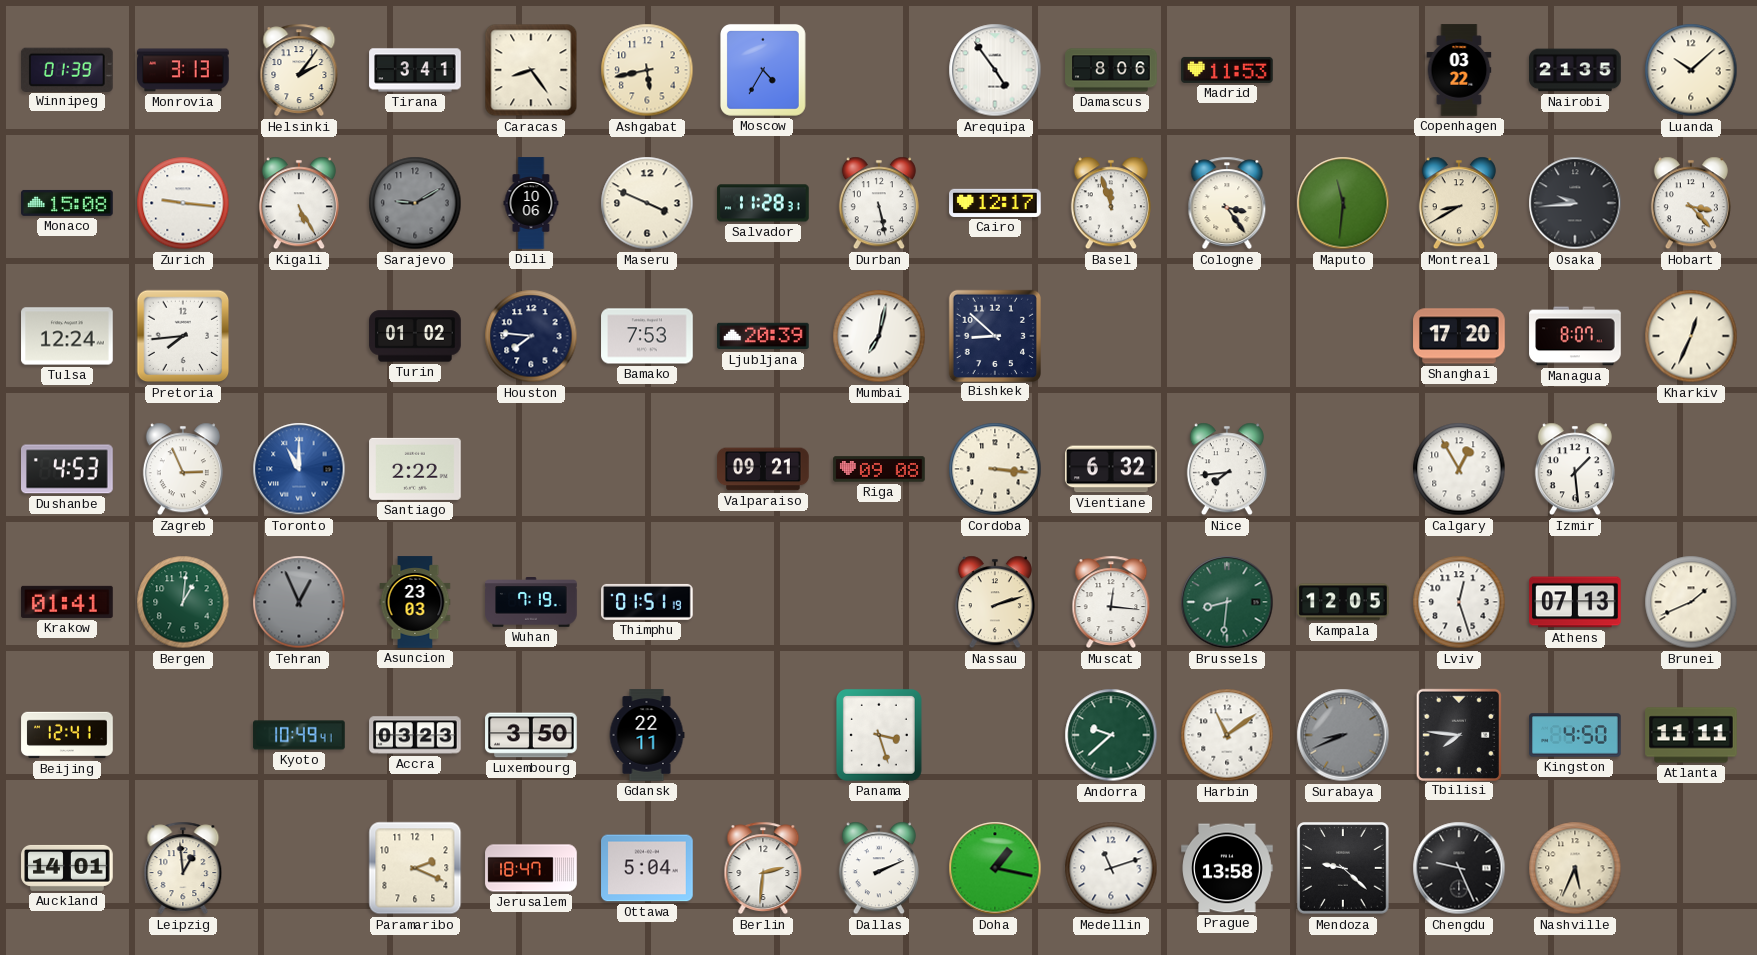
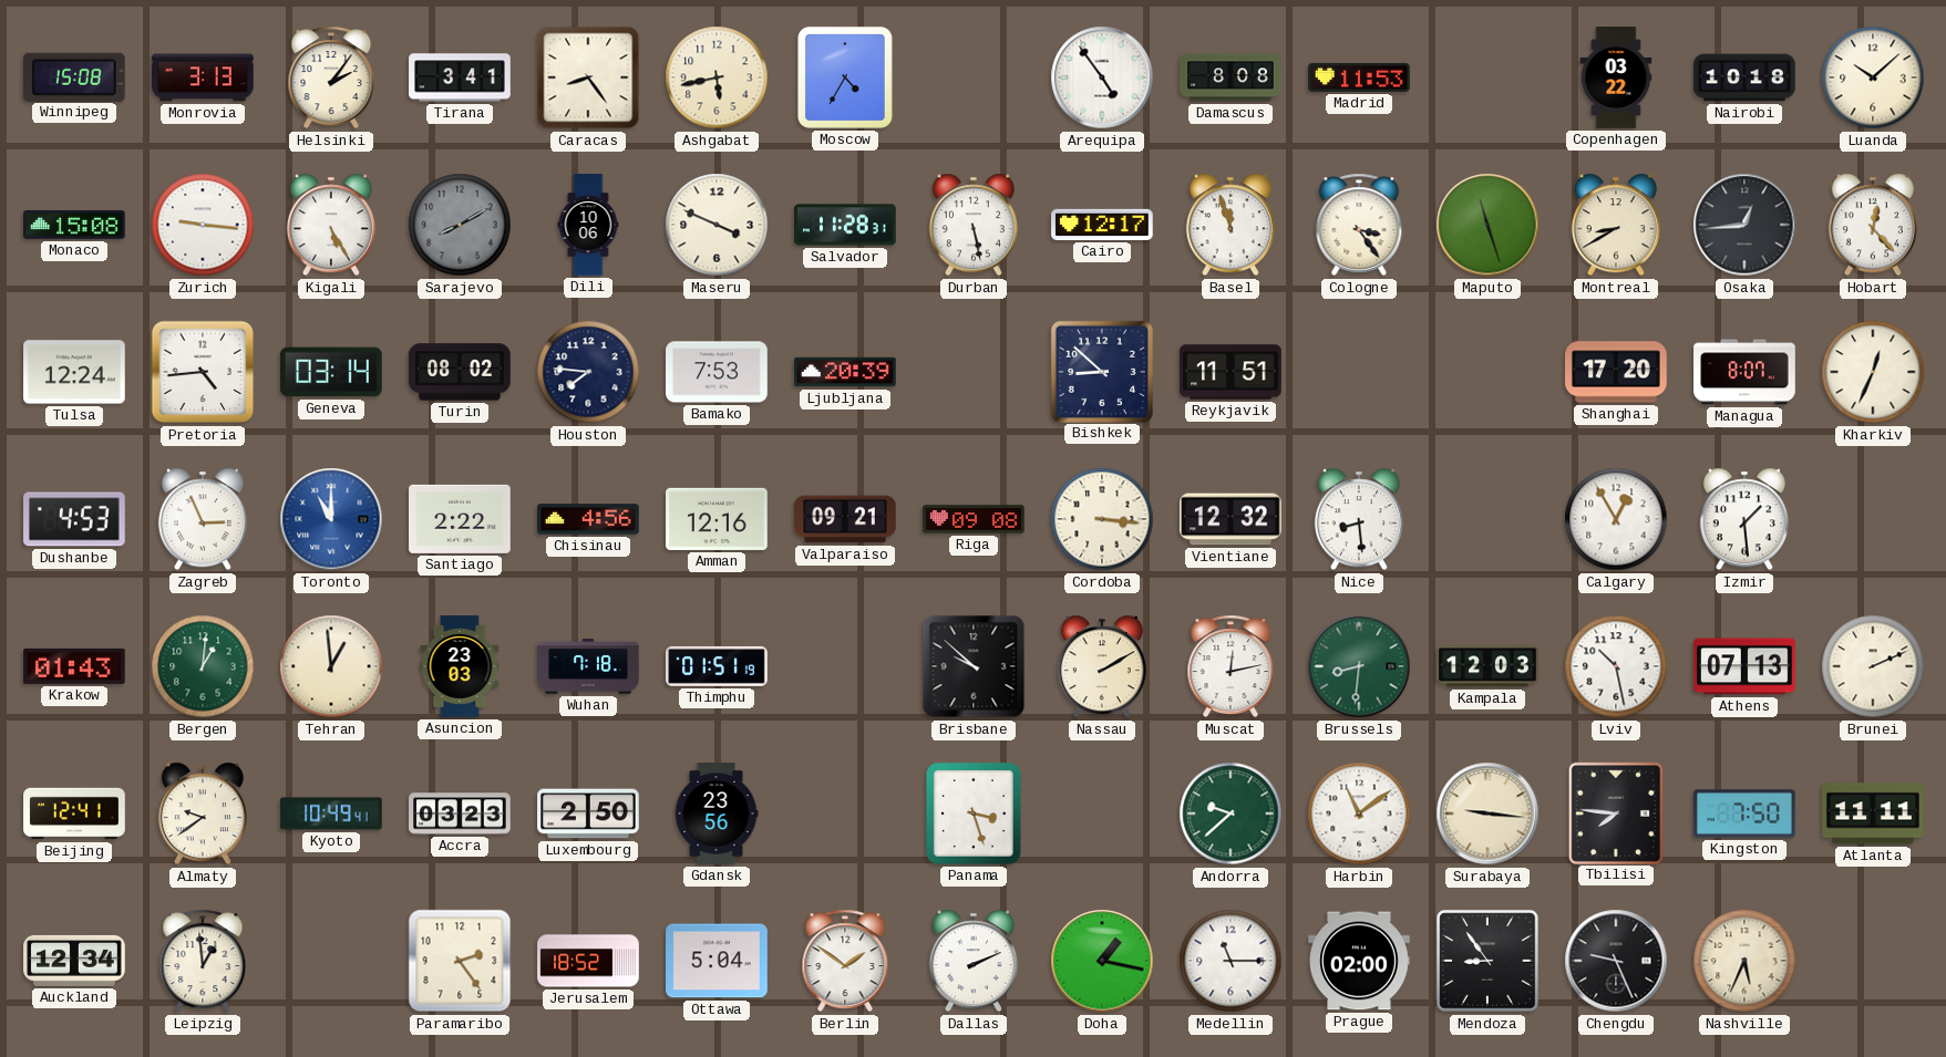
Winnipeg: 01:39 -> 15:08 (74, 76)
Damascus: 8:06 -> 8:08 (1231, 77)
Nairobi: 21:35 -> 10:18 (1744, 77)
Sarajevo: 9:10 -> 8:10 (460, 225)
Maputo: 11:31 -> 11:27 (1487, 225)
Osaka: 9:44 -> 12:44 (1744, 225)
Hobart: 3:23 -> 12:23 (1873, 225)
Pretoria: 7:44 -> 4:44 (203, 372)
Geneva: none -> 03:14 (331, 372)
Turin: 01:02 -> 08:02 (460, 372)
Mumbai: 7:02 -> none (879, 336)
Reykjavik: none -> 11:51 (1231, 372)
Chisinau: none -> 4:56 (588, 519)
Amman: none -> 12:16 (717, 519)
Vientiane: 6:32 -> 12:32 (1231, 519)
Nice: 7:44 -> 8:29 (1359, 519)
Krakow: 01:41 -> 01:43 (74, 666)
Tehran: 12:56 -> 12:59 (331, 666)
Tehran dial: grey -> cream (331, 666)
Wuhan: 7:19 -> 7:18 (588, 666)
Brisbane: none -> 9:52 (974, 666)
Nassau: 2:12 -> 2:10 (1102, 666)
Muscat: 12:16 -> 12:13 (1231, 666)
Kampala: 12:05 -> 12:03 (1487, 666)
Lviv: 12:27 -> 10:28 (1616, 666)
Brunei: 1:41 -> 2:11 (1873, 666)
Almaty: none -> 9:39 (203, 814)
Luxembourg: 3:50 -> 2:50 (588, 814)
Gdansk: 22:11 -> 23:56 (717, 814)
Surabaya: 8:41 -> 9:16 (1487, 814)
Surabaya dial: grey -> cream (1487, 814)
Kingston: 4:50 -> 7:50 (1744, 814)
Auckland: 14:01 -> 12:34 (74, 961)
Paramaribo: 2:19 -> 2:24 (460, 961)
Jerusalem: 18:47 -> 18:52 (588, 961)
Berlin: 2:31 -> 1:51 (845, 961)
Medellin: 11:12 -> 11:15 (1231, 961)
Prague: 13:58 -> 02:00 (1359, 961)
Mendoza: 9:22 -> 8:54 (1487, 961)
